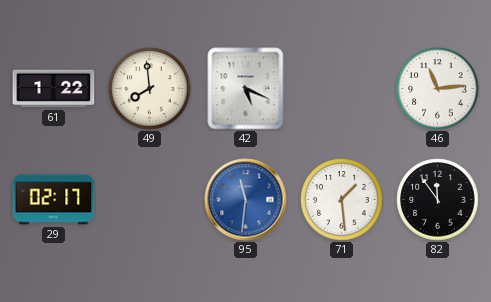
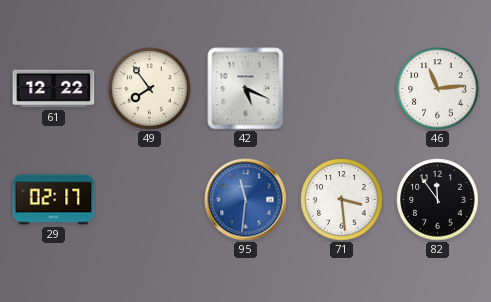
61: 1:22 -> 12:22 (54, 89)
49: 7:59 -> 7:54 (150, 89)
71: 1:29 -> 3:29 (342, 200)
